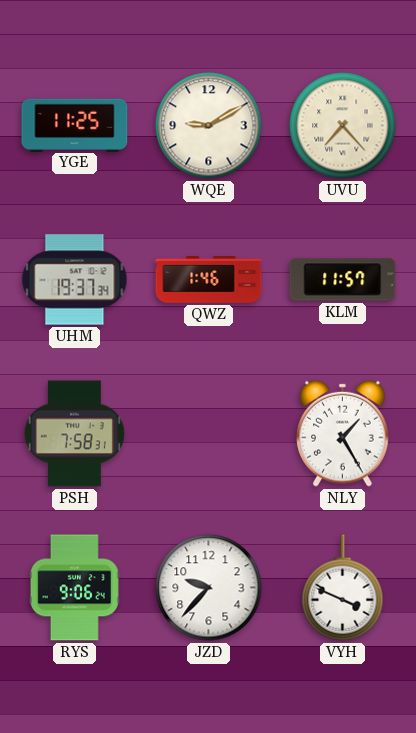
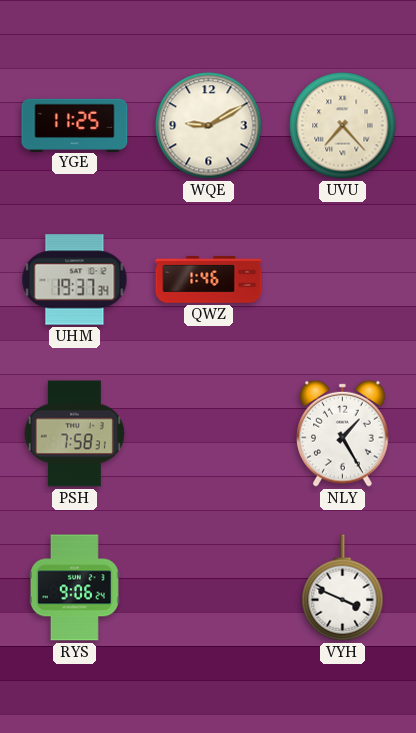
KLM: 11:57 -> none (343, 280)
JZD: 9:37 -> none (209, 588)
